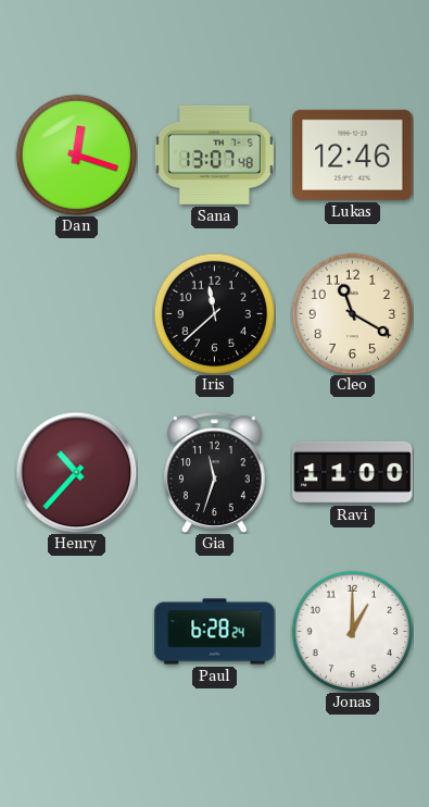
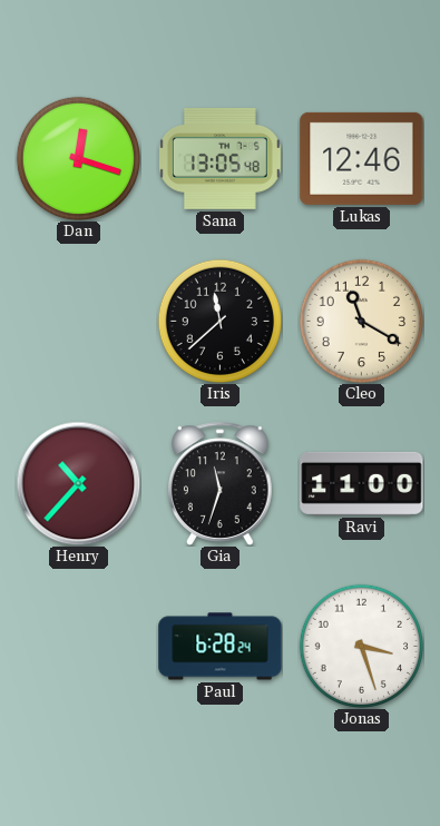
Sana: 13:07 -> 13:05 (219, 158)
Jonas: 1:00 -> 3:27 (361, 646)
